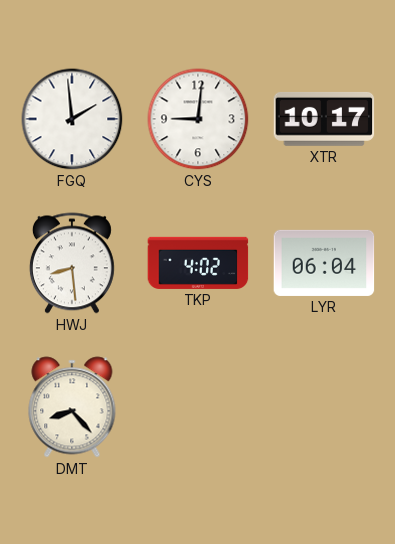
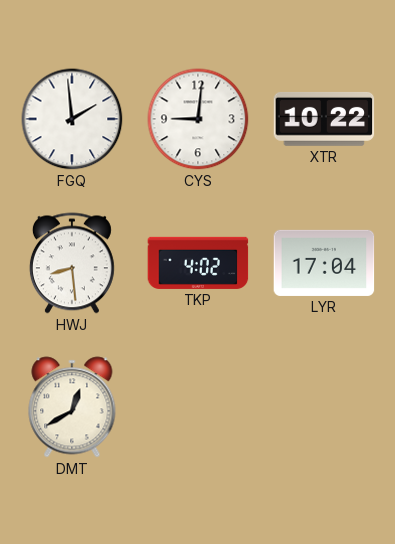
XTR: 10:17 -> 10:22 (324, 119)
LYR: 06:04 -> 17:04 (324, 263)
DMT: 8:23 -> 12:40 (72, 407)
